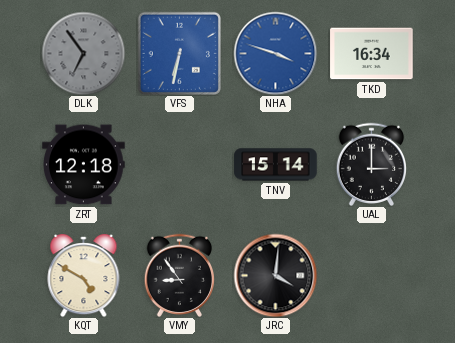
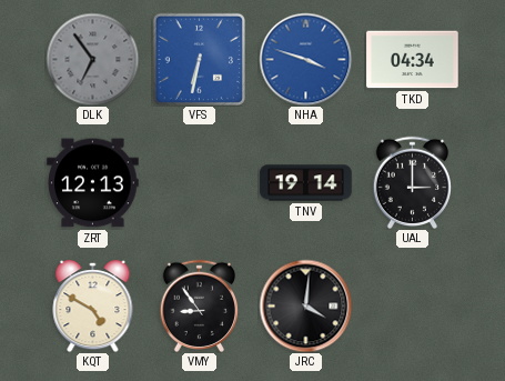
TKD: 16:34 -> 04:34 (413, 60)
ZRT: 12:18 -> 12:13 (93, 183)
TNV: 15:14 -> 19:14 (306, 183)
